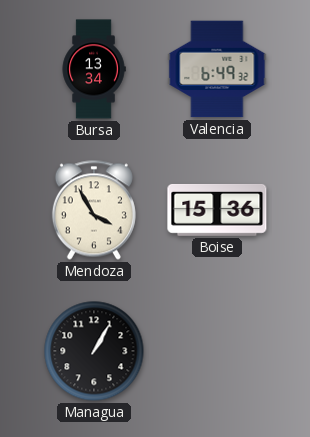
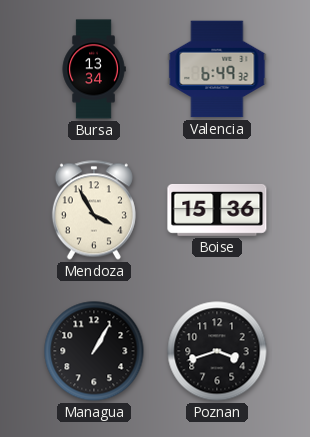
Poznan: none -> 3:42 (217, 351)
